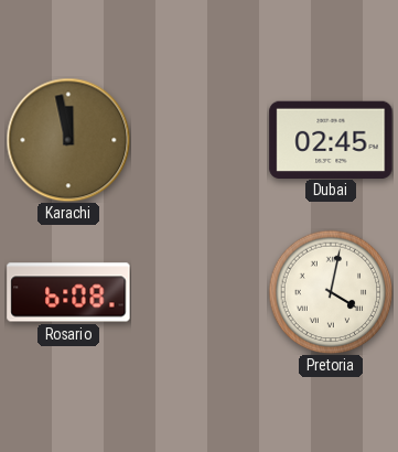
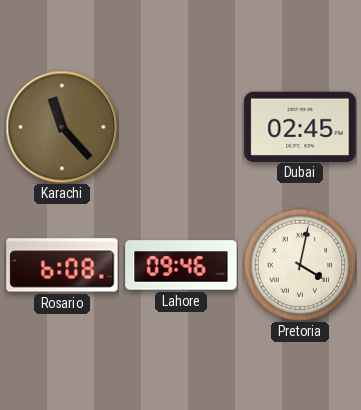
Karachi: 11:58 -> 11:23 (62, 127)
Lahore: none -> 09:46 (181, 265)
